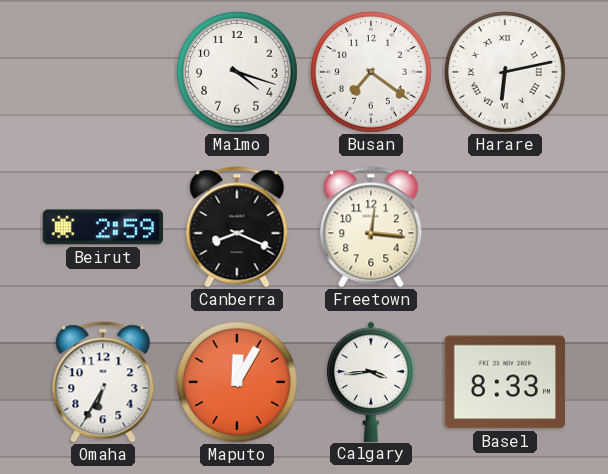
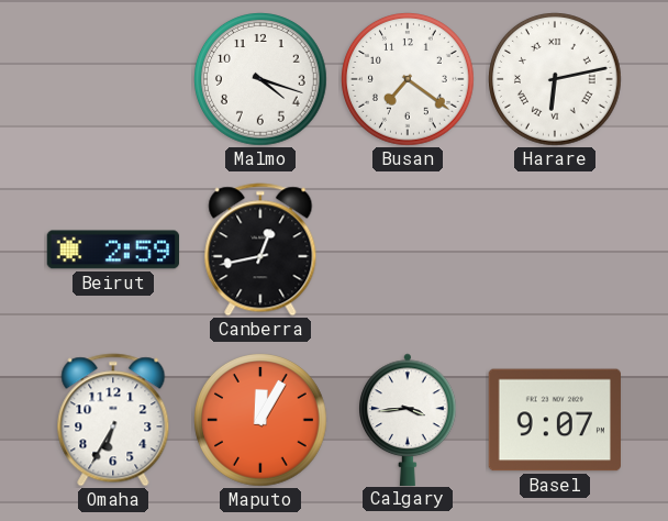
Canberra: 8:19 -> 12:43 (260, 250)
Freetown: 12:16 -> none (371, 227)
Basel: 8:33 -> 9:07 (555, 420)
